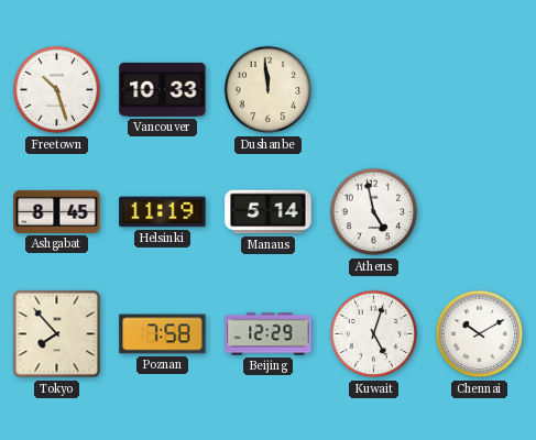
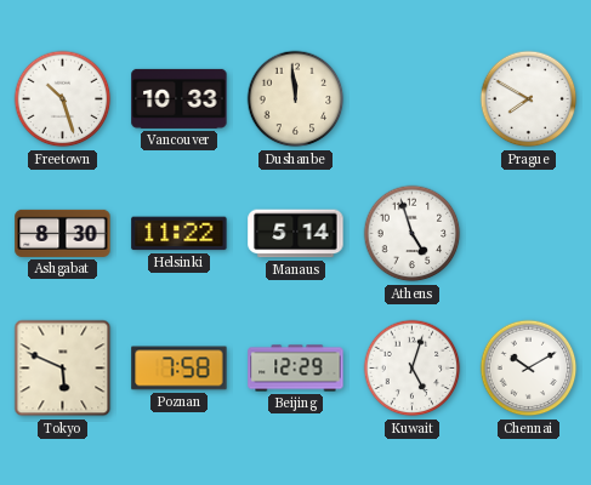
Prague: none -> 7:50 (529, 99)
Ashgabat: 8:45 -> 8:30 (63, 233)
Helsinki: 11:19 -> 11:22 (180, 234)
Athens: 4:58 -> 4:57 (413, 234)
Tokyo: 7:53 -> 5:49 (63, 369)
